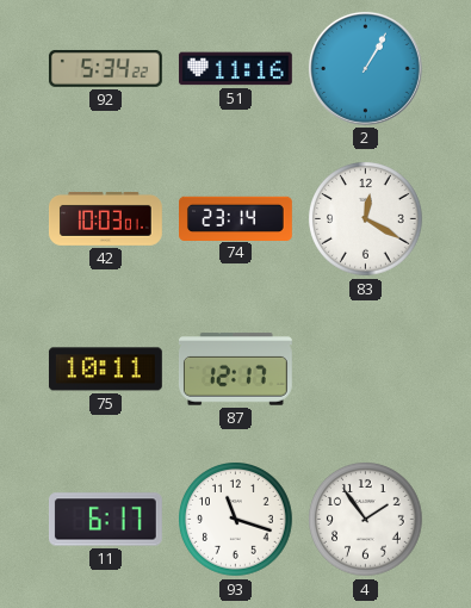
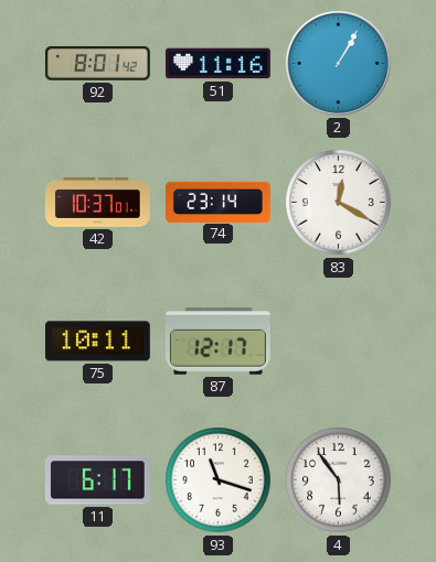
92: 5:34 -> 8:01 (97, 63)
42: 10:03 -> 10:37 (97, 202)
4: 1:54 -> 5:54 (339, 480)
